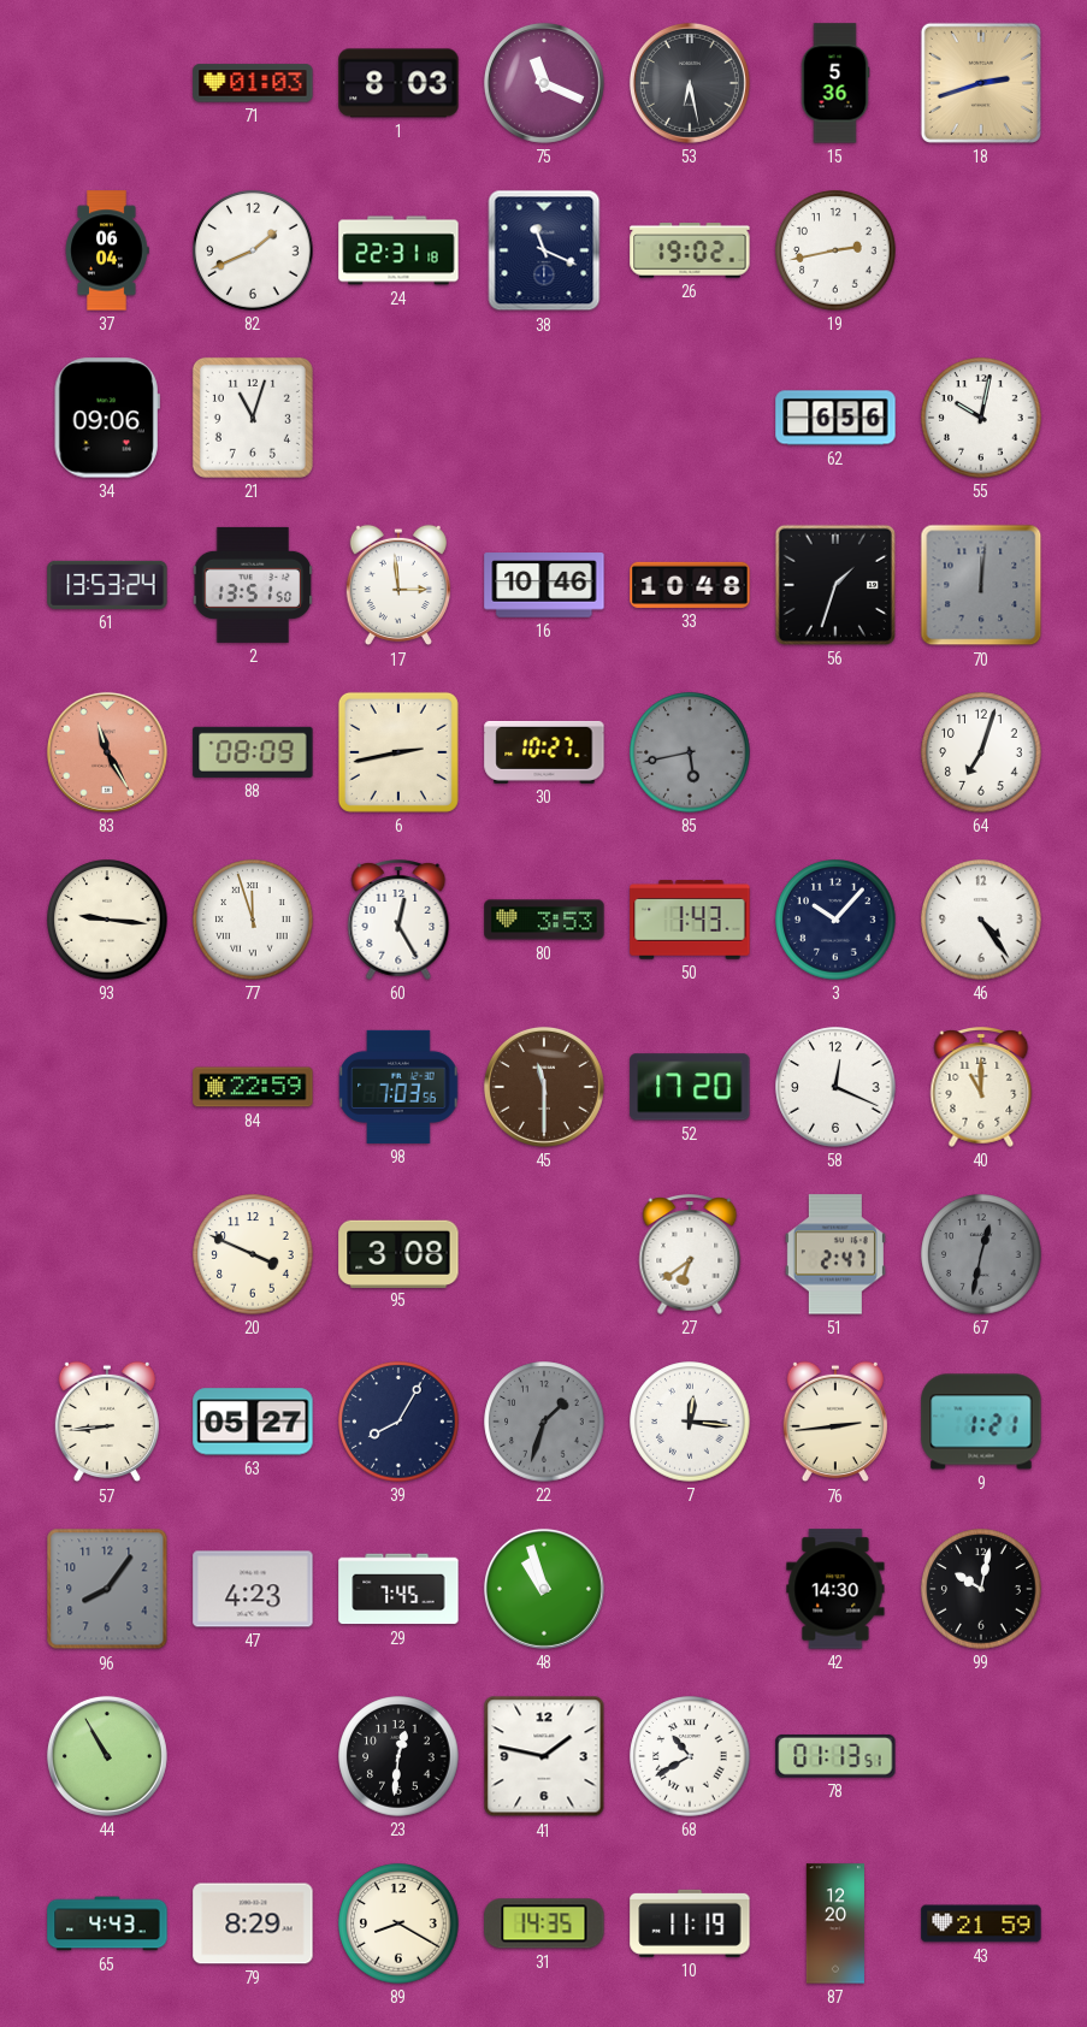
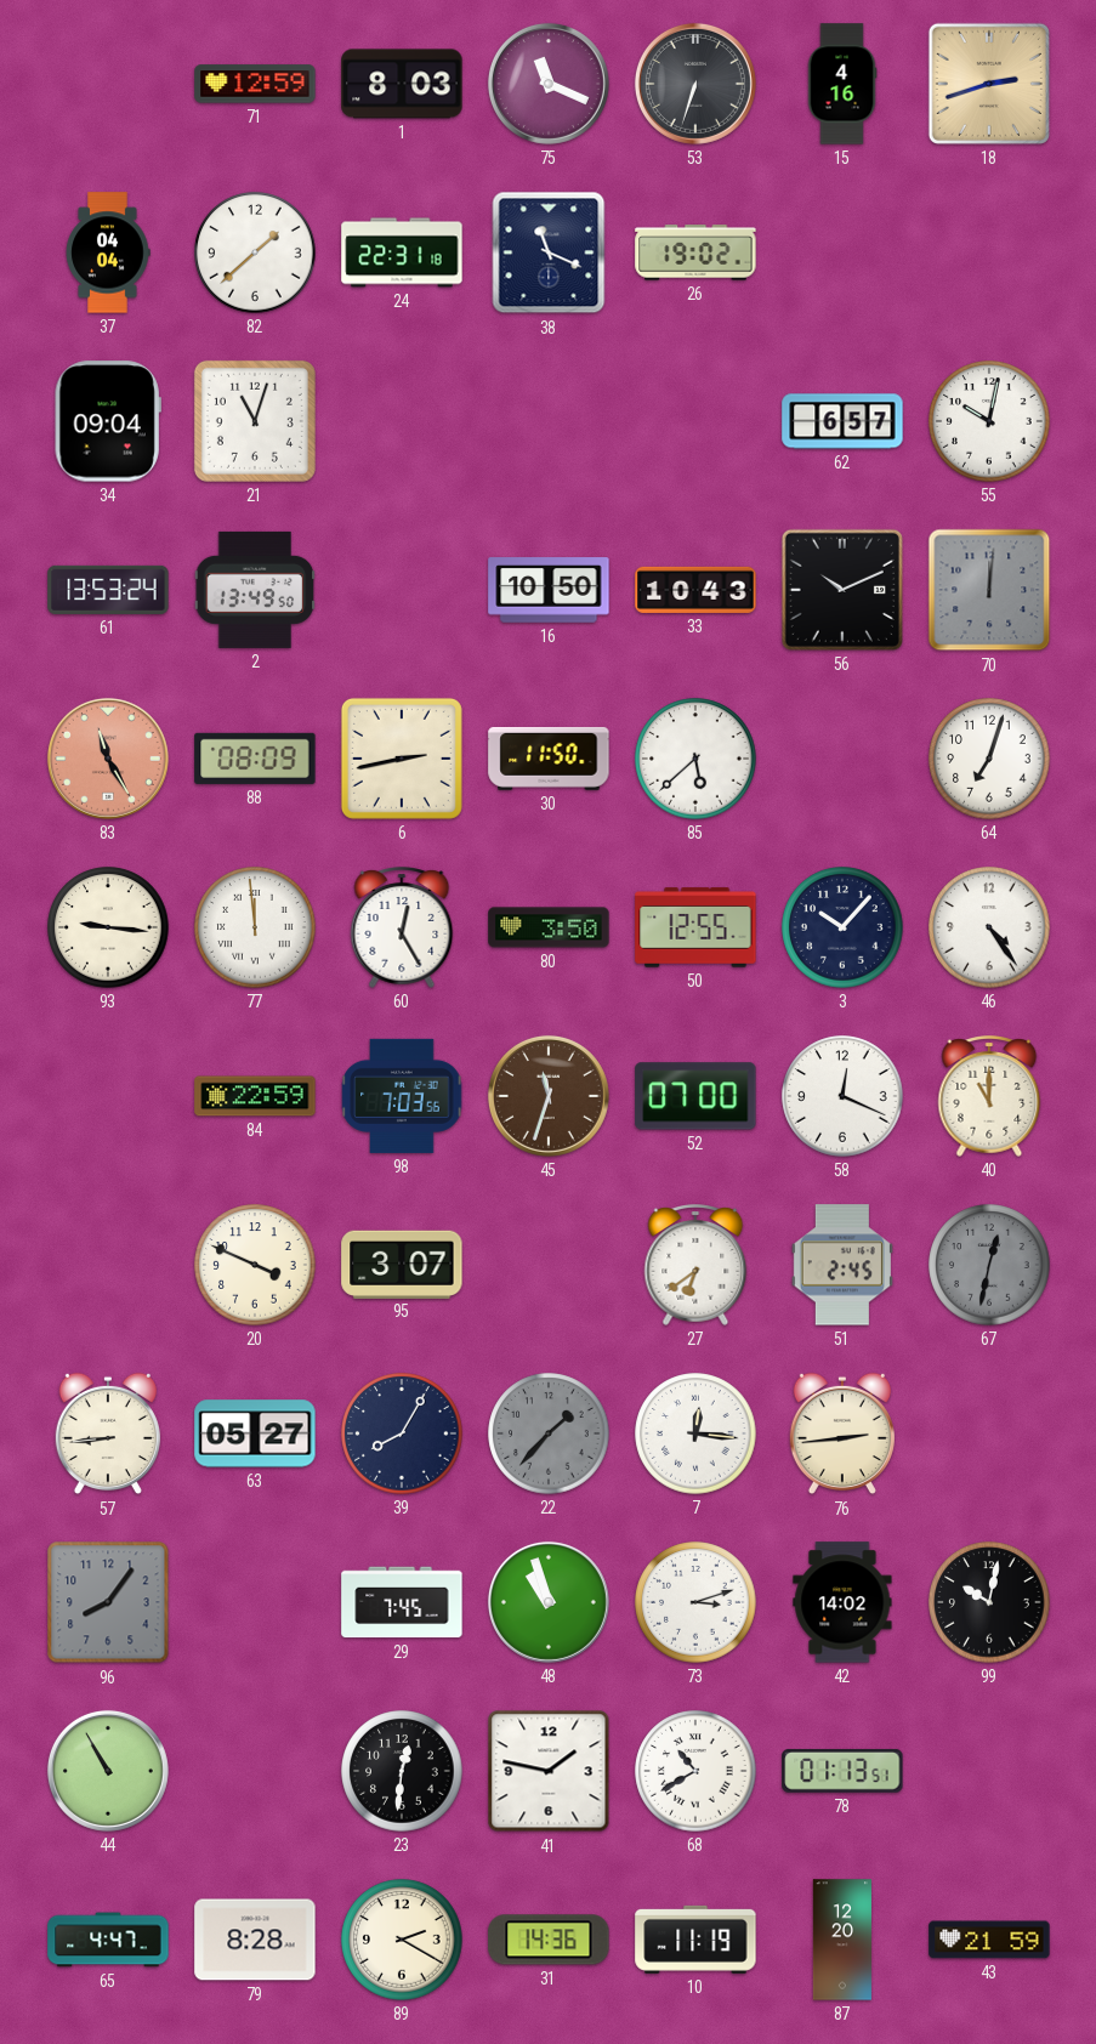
71: 01:03 -> 12:59 (255, 84)
53: 6:28 -> 6:33 (695, 84)
15: 5:36 -> 4:16 (842, 84)
37: 06:04 -> 04:04 (108, 252)
82: 1:41 -> 1:38 (255, 252)
19: 2:43 -> none (835, 250)
34: 09:06 -> 09:04 (108, 421)
62: 6:56 -> 6:57 (842, 421)
2: 13:51 -> 13:49 (255, 590)
17: 2:59 -> none (398, 585)
16: 10:46 -> 10:50 (549, 590)
33: 10:48 -> 10:43 (695, 590)
56: 1:33 -> 10:11 (842, 590)
30: 10:27 -> 11:50 (549, 759)
85: 5:43 -> 5:38 (695, 759)
85 dial: grey -> white (695, 759)
77: 11:57 -> 11:59 (255, 927)
80: 3:53 -> 3:50 (549, 927)
50: 1:43 -> 12:55 (695, 927)
45: 11:30 -> 11:33 (549, 1096)
52: 17:20 -> 07:00 (695, 1096)
95: 3:08 -> 3:07 (402, 1264)
51: 2:47 -> 2:45 (842, 1265)
22: 1:33 -> 1:37 (549, 1433)
9: 1:21 -> none (981, 1422)
47: 4:23 -> none (253, 1589)
73: none -> 3:12 (695, 1602)
42: 14:30 -> 14:02 (842, 1602)
65: 4:43 -> 4:47 (108, 1940)
79: 8:29 -> 8:28 (255, 1940)
89: 8:20 -> 2:20 (402, 1940)
31: 14:35 -> 14:36 (549, 1940)
